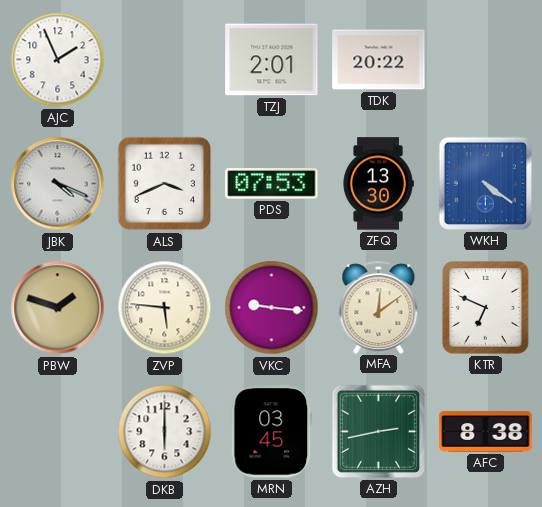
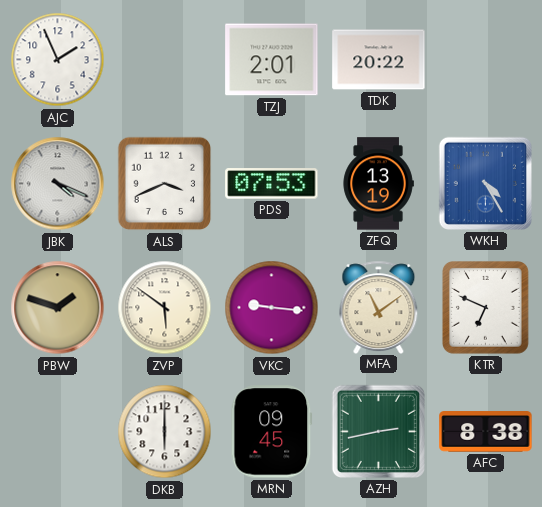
ZFQ: 13:30 -> 13:19 (378, 184)
WKH: 4:21 -> 4:25 (485, 183)
ZVP: 5:46 -> 5:51 (165, 308)
MFA: 12:09 -> 11:09 (379, 307)
MRN: 03:45 -> 09:45 (272, 432)
